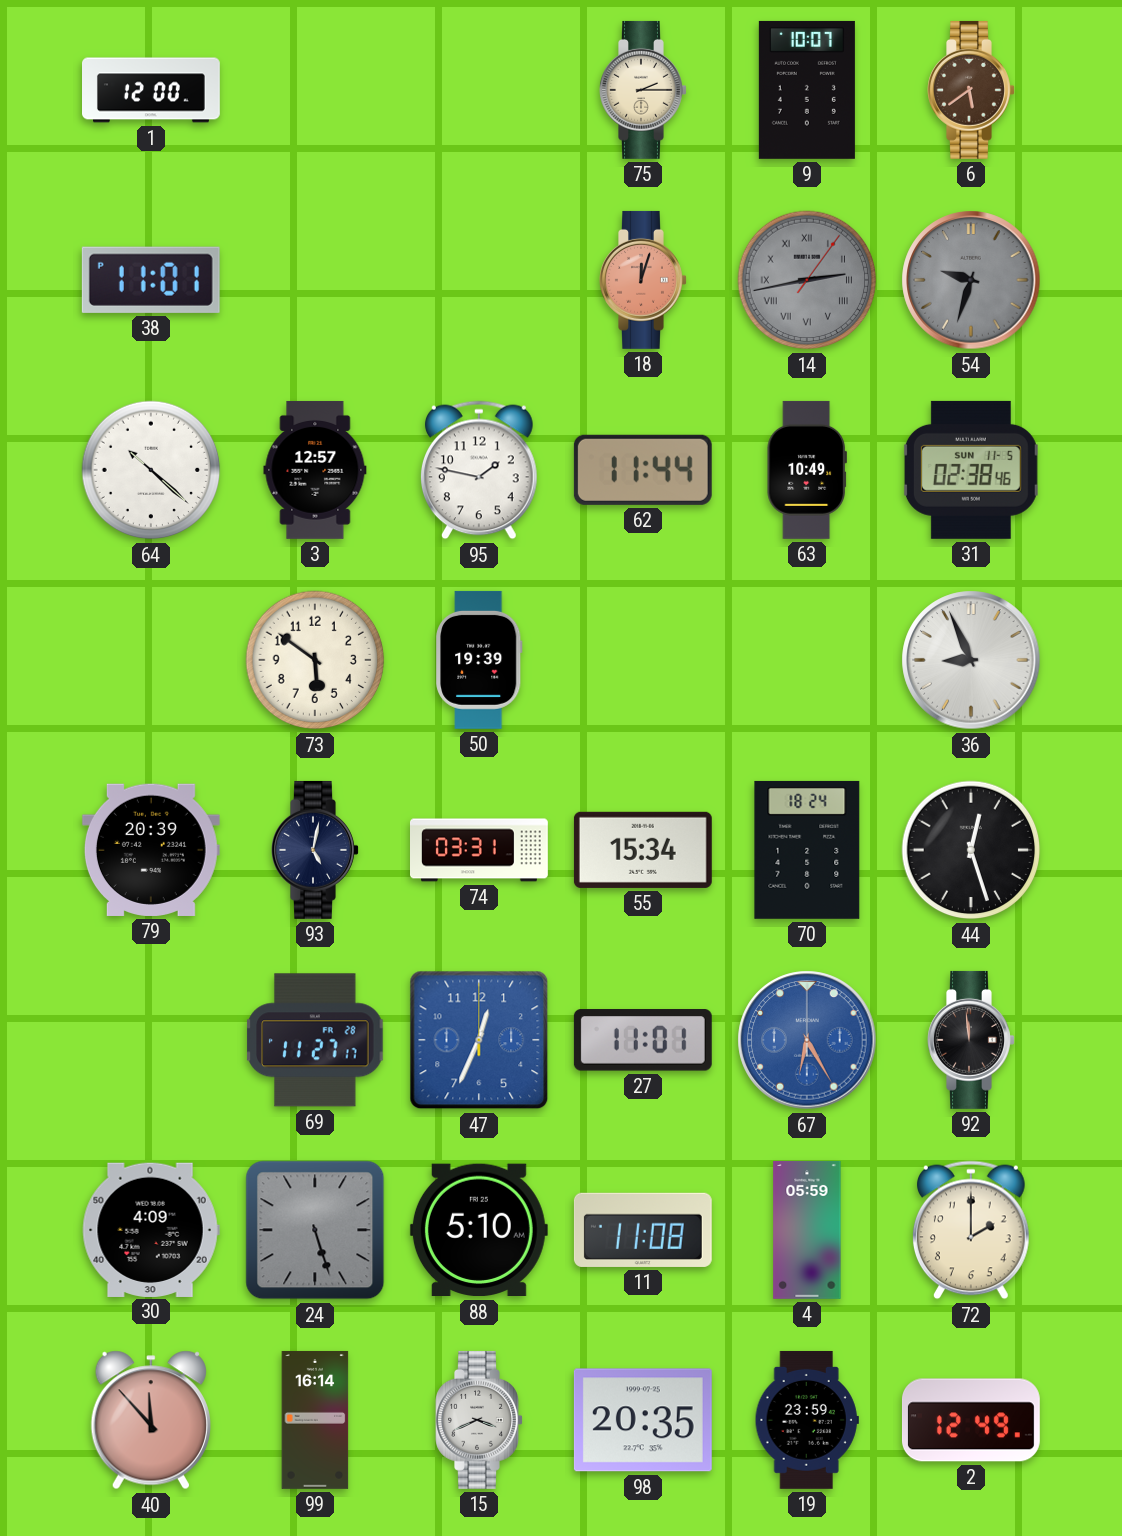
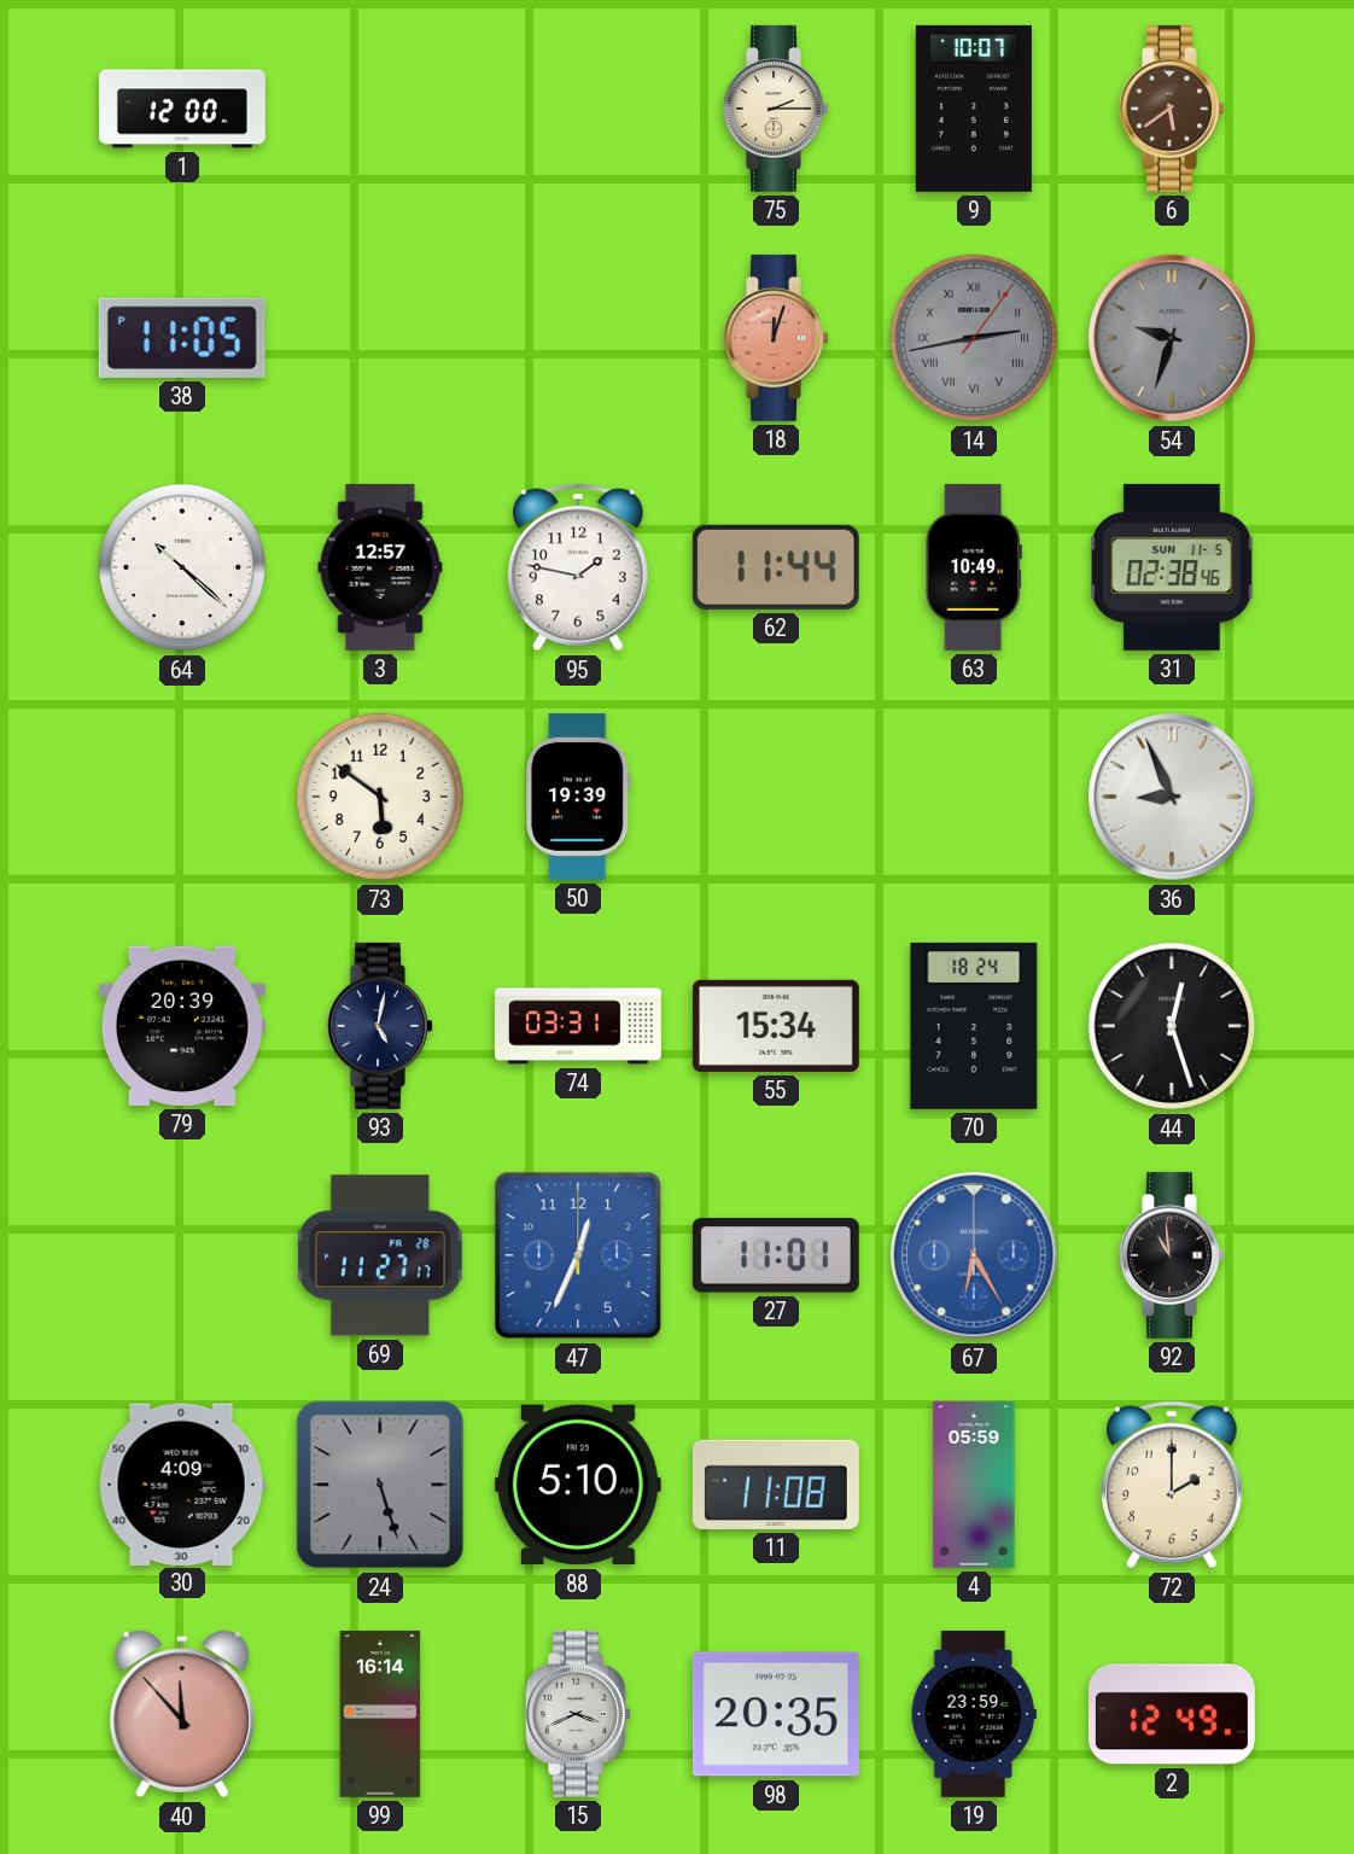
38: 11:01 -> 11:05 (182, 338)
92: 11:59 -> 10:59 (1172, 1255)
